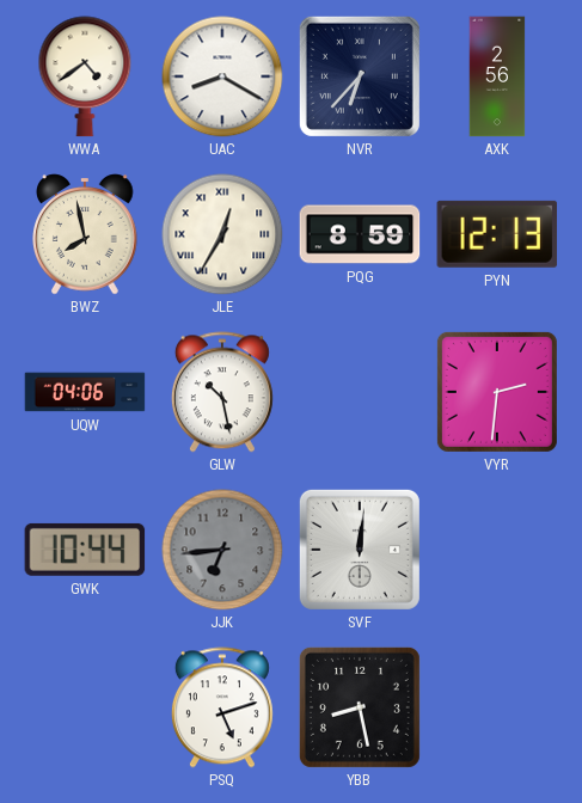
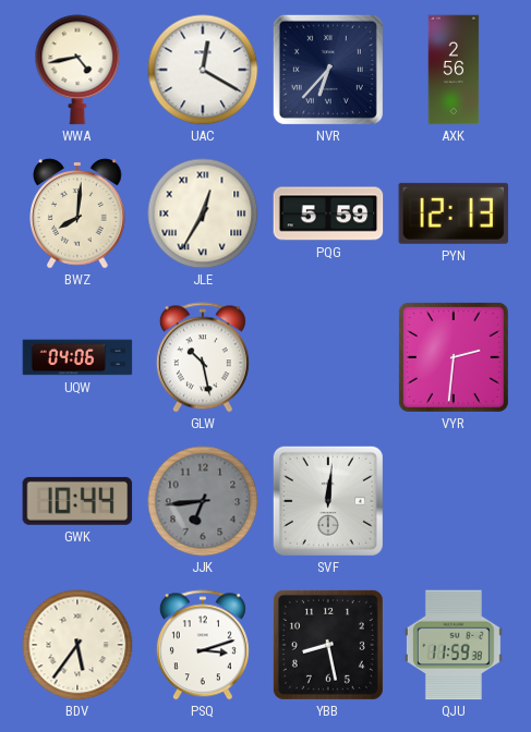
WWA: 4:39 -> 4:43 (77, 70)
UAC: 8:20 -> 12:20 (203, 70)
BWZ: 7:58 -> 8:01 (77, 213)
PQG: 8:59 -> 5:59 (328, 213)
BDV: none -> 5:36 (77, 645)
PSQ: 5:12 -> 3:12 (203, 645)
QJU: none -> 11:59 (454, 645)
